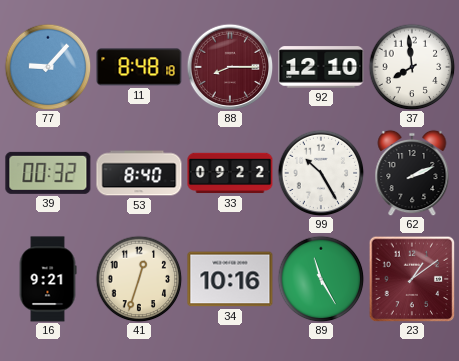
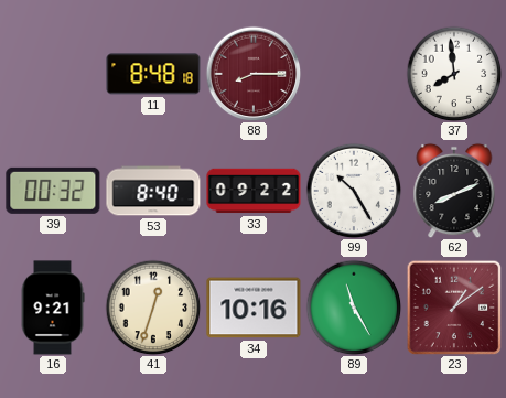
77: 9:07 -> none (48, 67)
92: 12:10 -> none (321, 67)
62: 2:11 -> 8:11 (454, 191)
